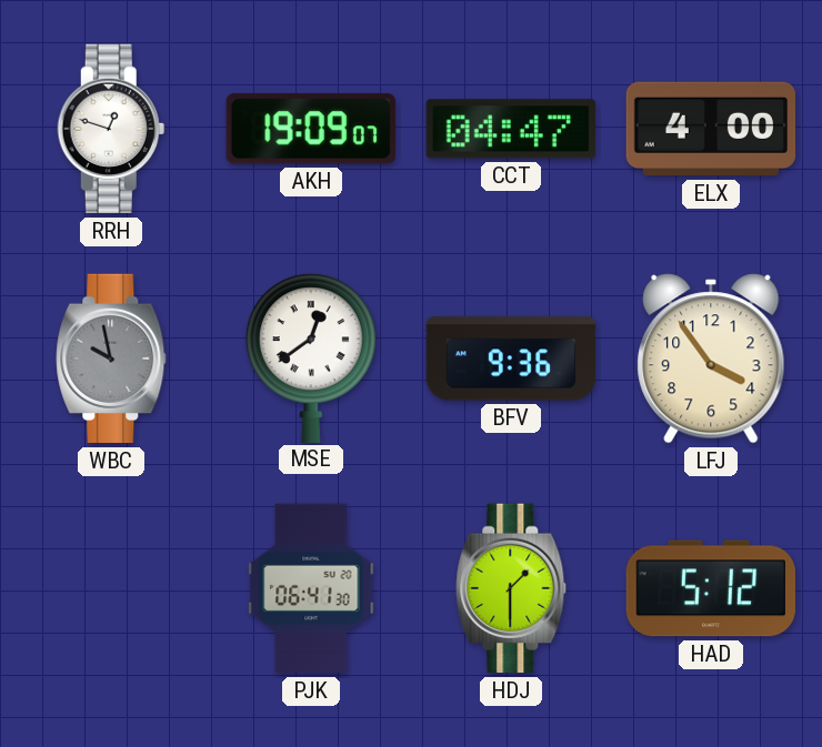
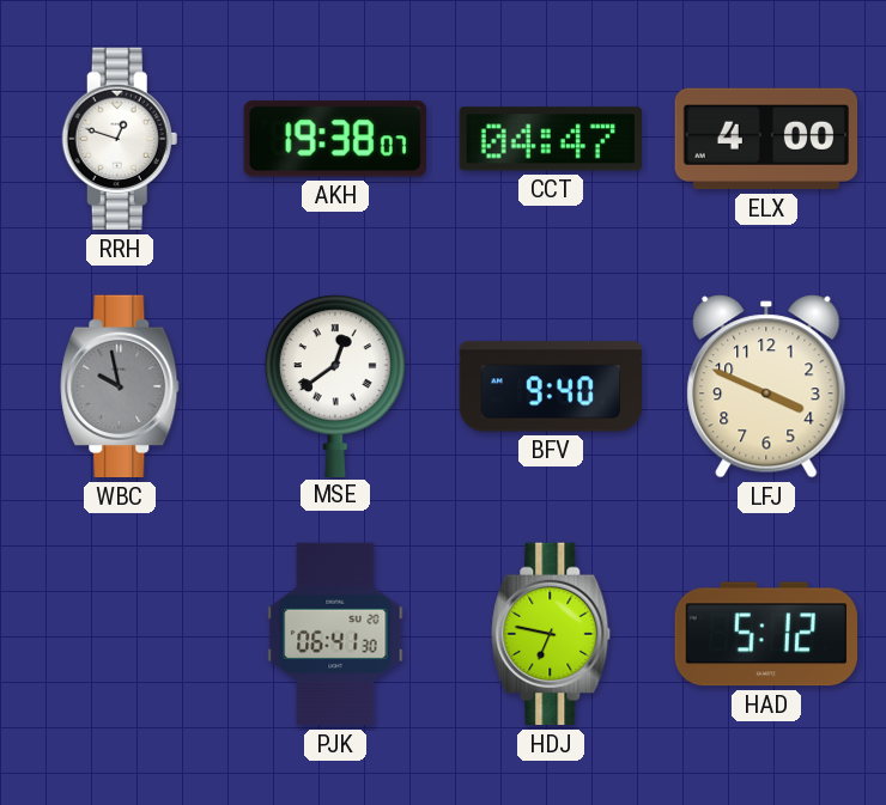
AKH: 19:09 -> 19:38 (335, 139)
BFV: 9:36 -> 9:40 (551, 386)
LFJ: 3:54 -> 3:49 (766, 386)
HDJ: 1:30 -> 6:47 (551, 634)
